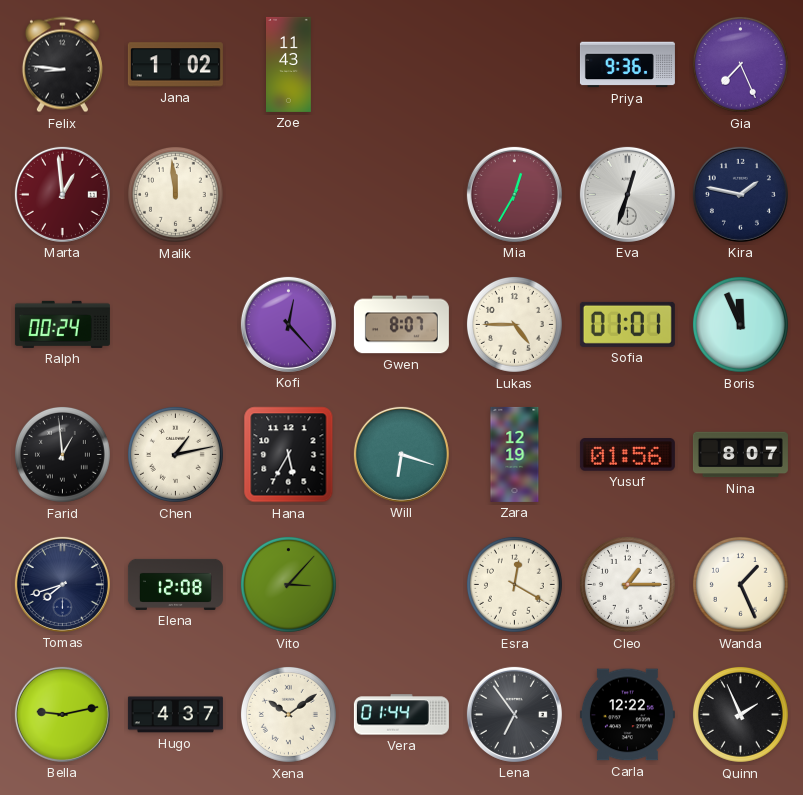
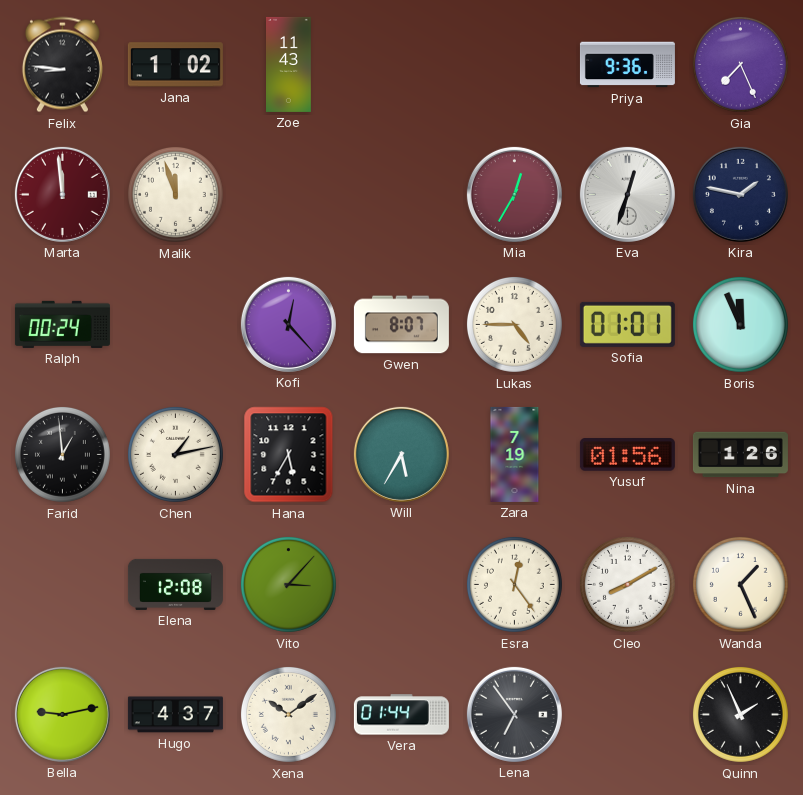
Marta: 12:59 -> 11:59 (62, 194)
Malik: 11:59 -> 11:57 (175, 194)
Will: 6:18 -> 5:35 (401, 454)
Zara: 12:19 -> 7:19 (515, 454)
Nina: 8:07 -> 1:26 (740, 455)
Tomas: 7:42 -> none (62, 584)
Esra: 12:20 -> 12:24 (514, 584)
Cleo: 1:15 -> 8:10 (627, 584)
Carla: 12:22 -> none (627, 715)
